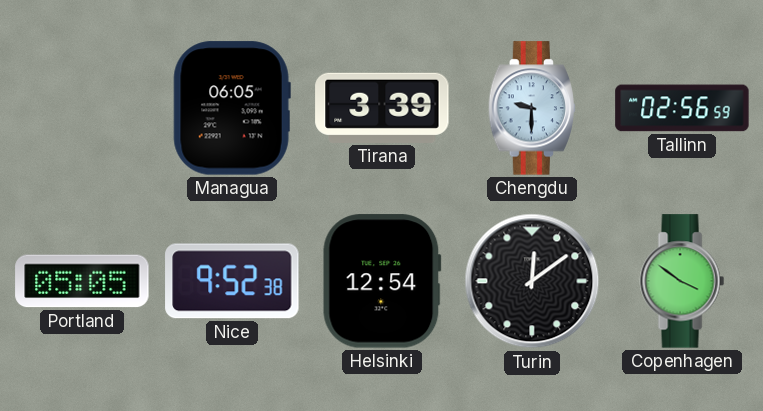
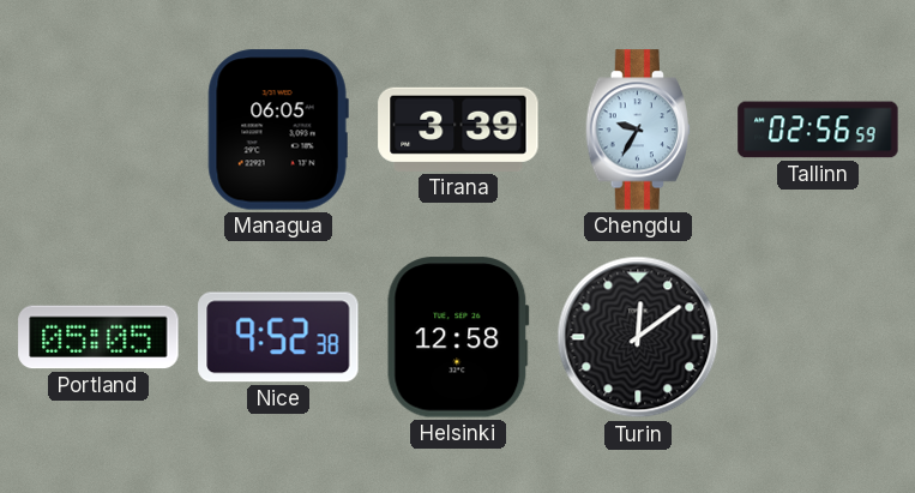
Chengdu: 9:30 -> 9:35 (638, 130)
Helsinki: 12:54 -> 12:58 (458, 337)
Copenhagen: 3:51 -> none (682, 281)
